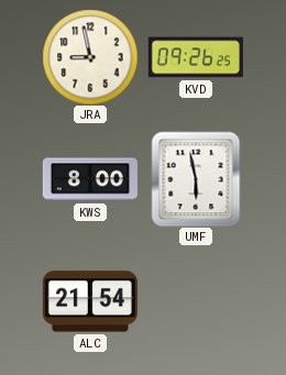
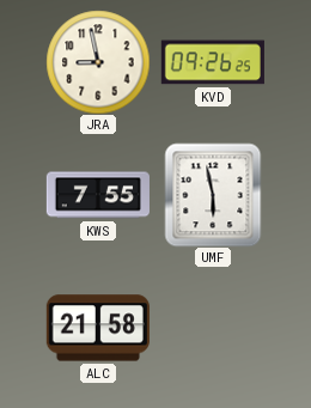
KWS: 8:00 -> 7:55 (98, 195)
ALC: 21:54 -> 21:58 (98, 328)
